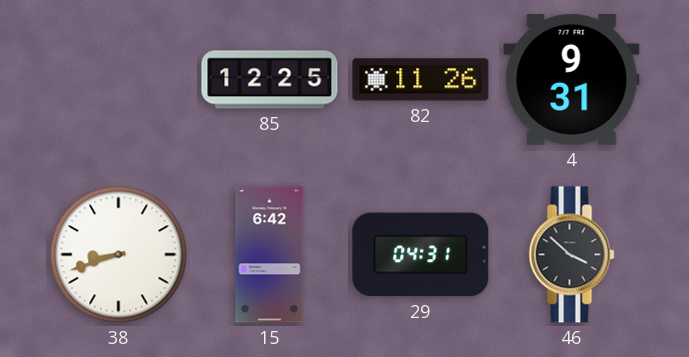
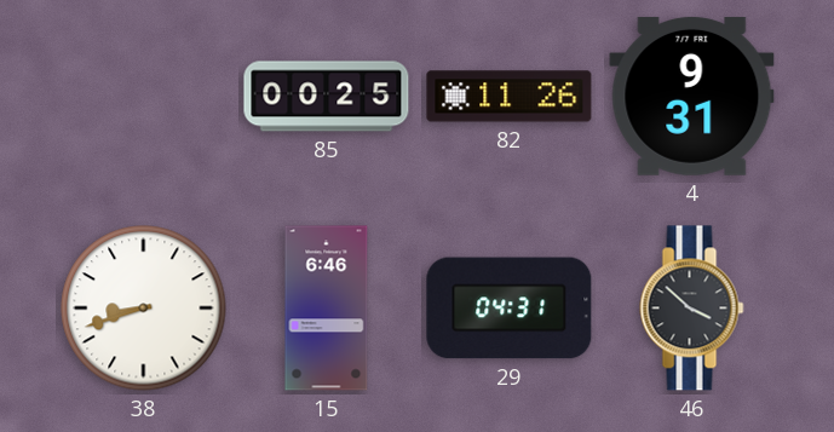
85: 12:25 -> 00:25 (327, 97)
15: 6:42 -> 6:46 (327, 309)
